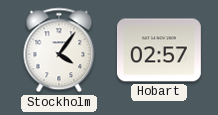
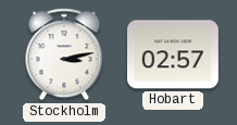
Stockholm: 4:06 -> 3:13 (64, 54)
